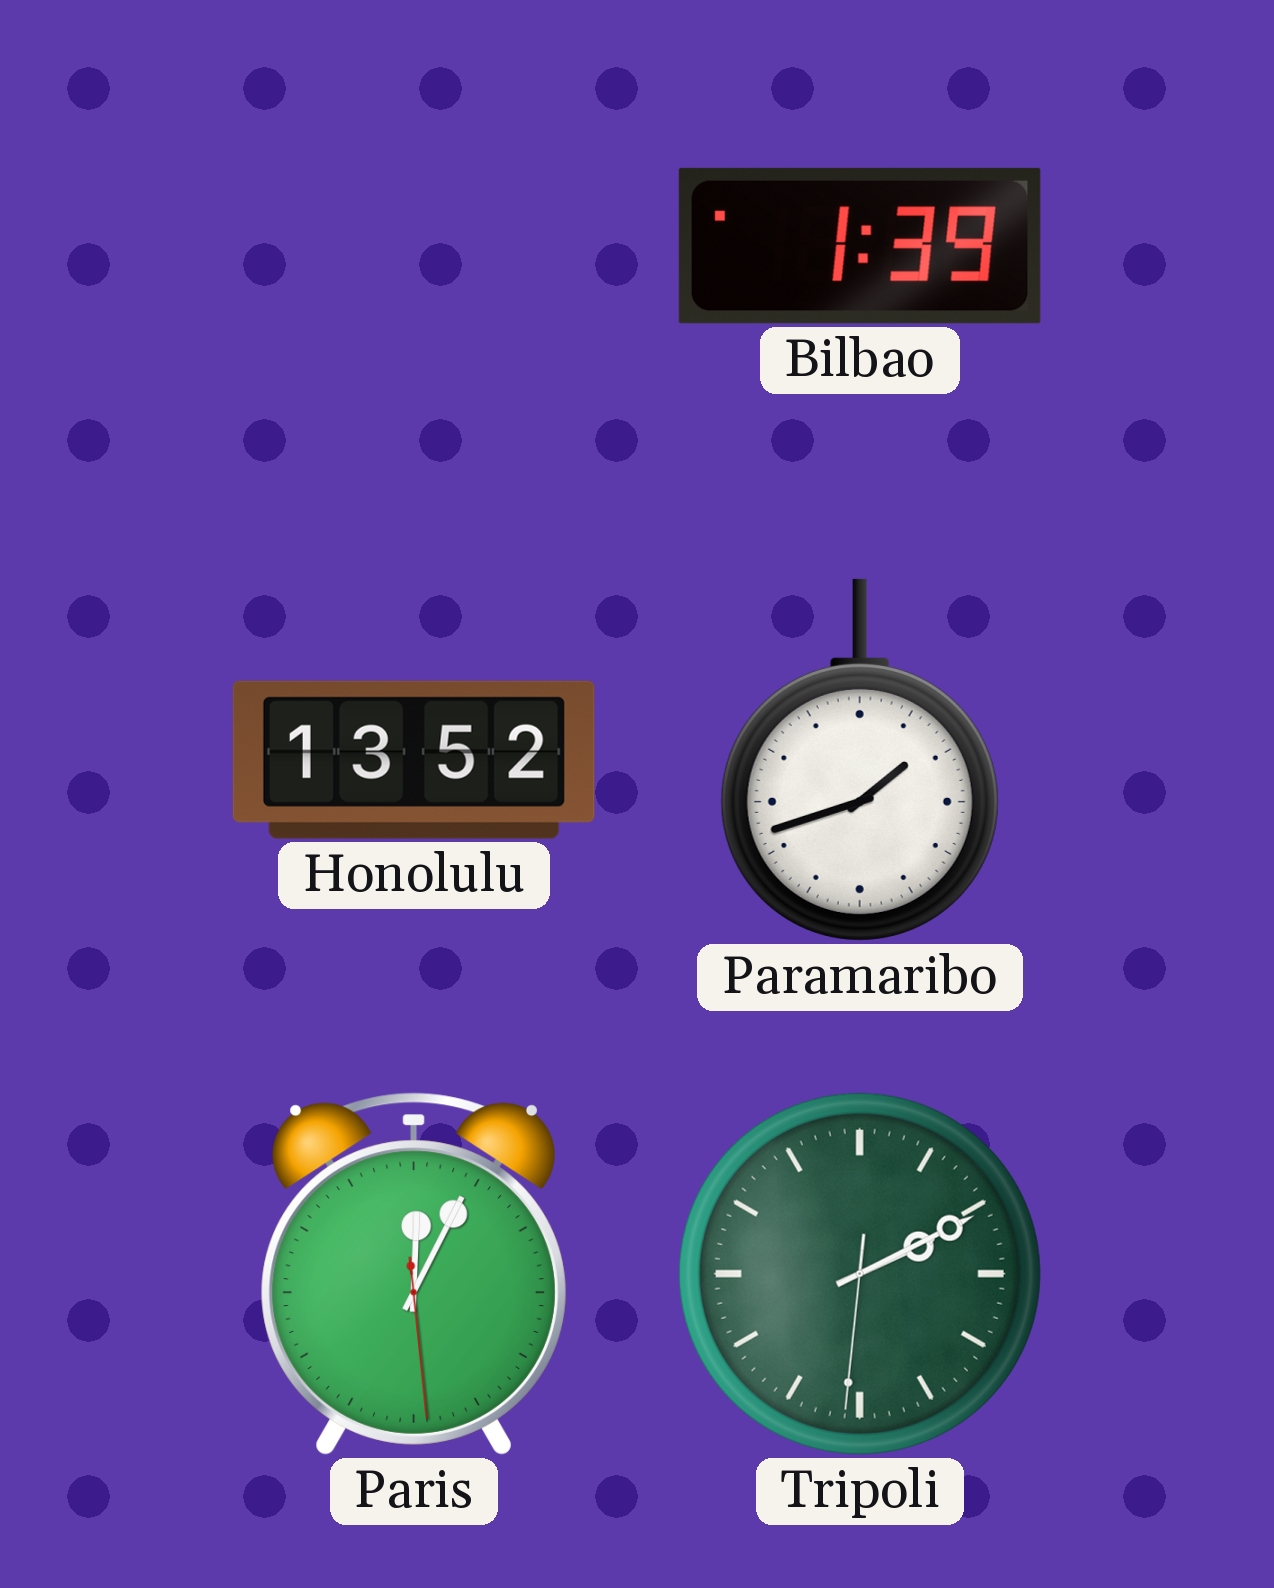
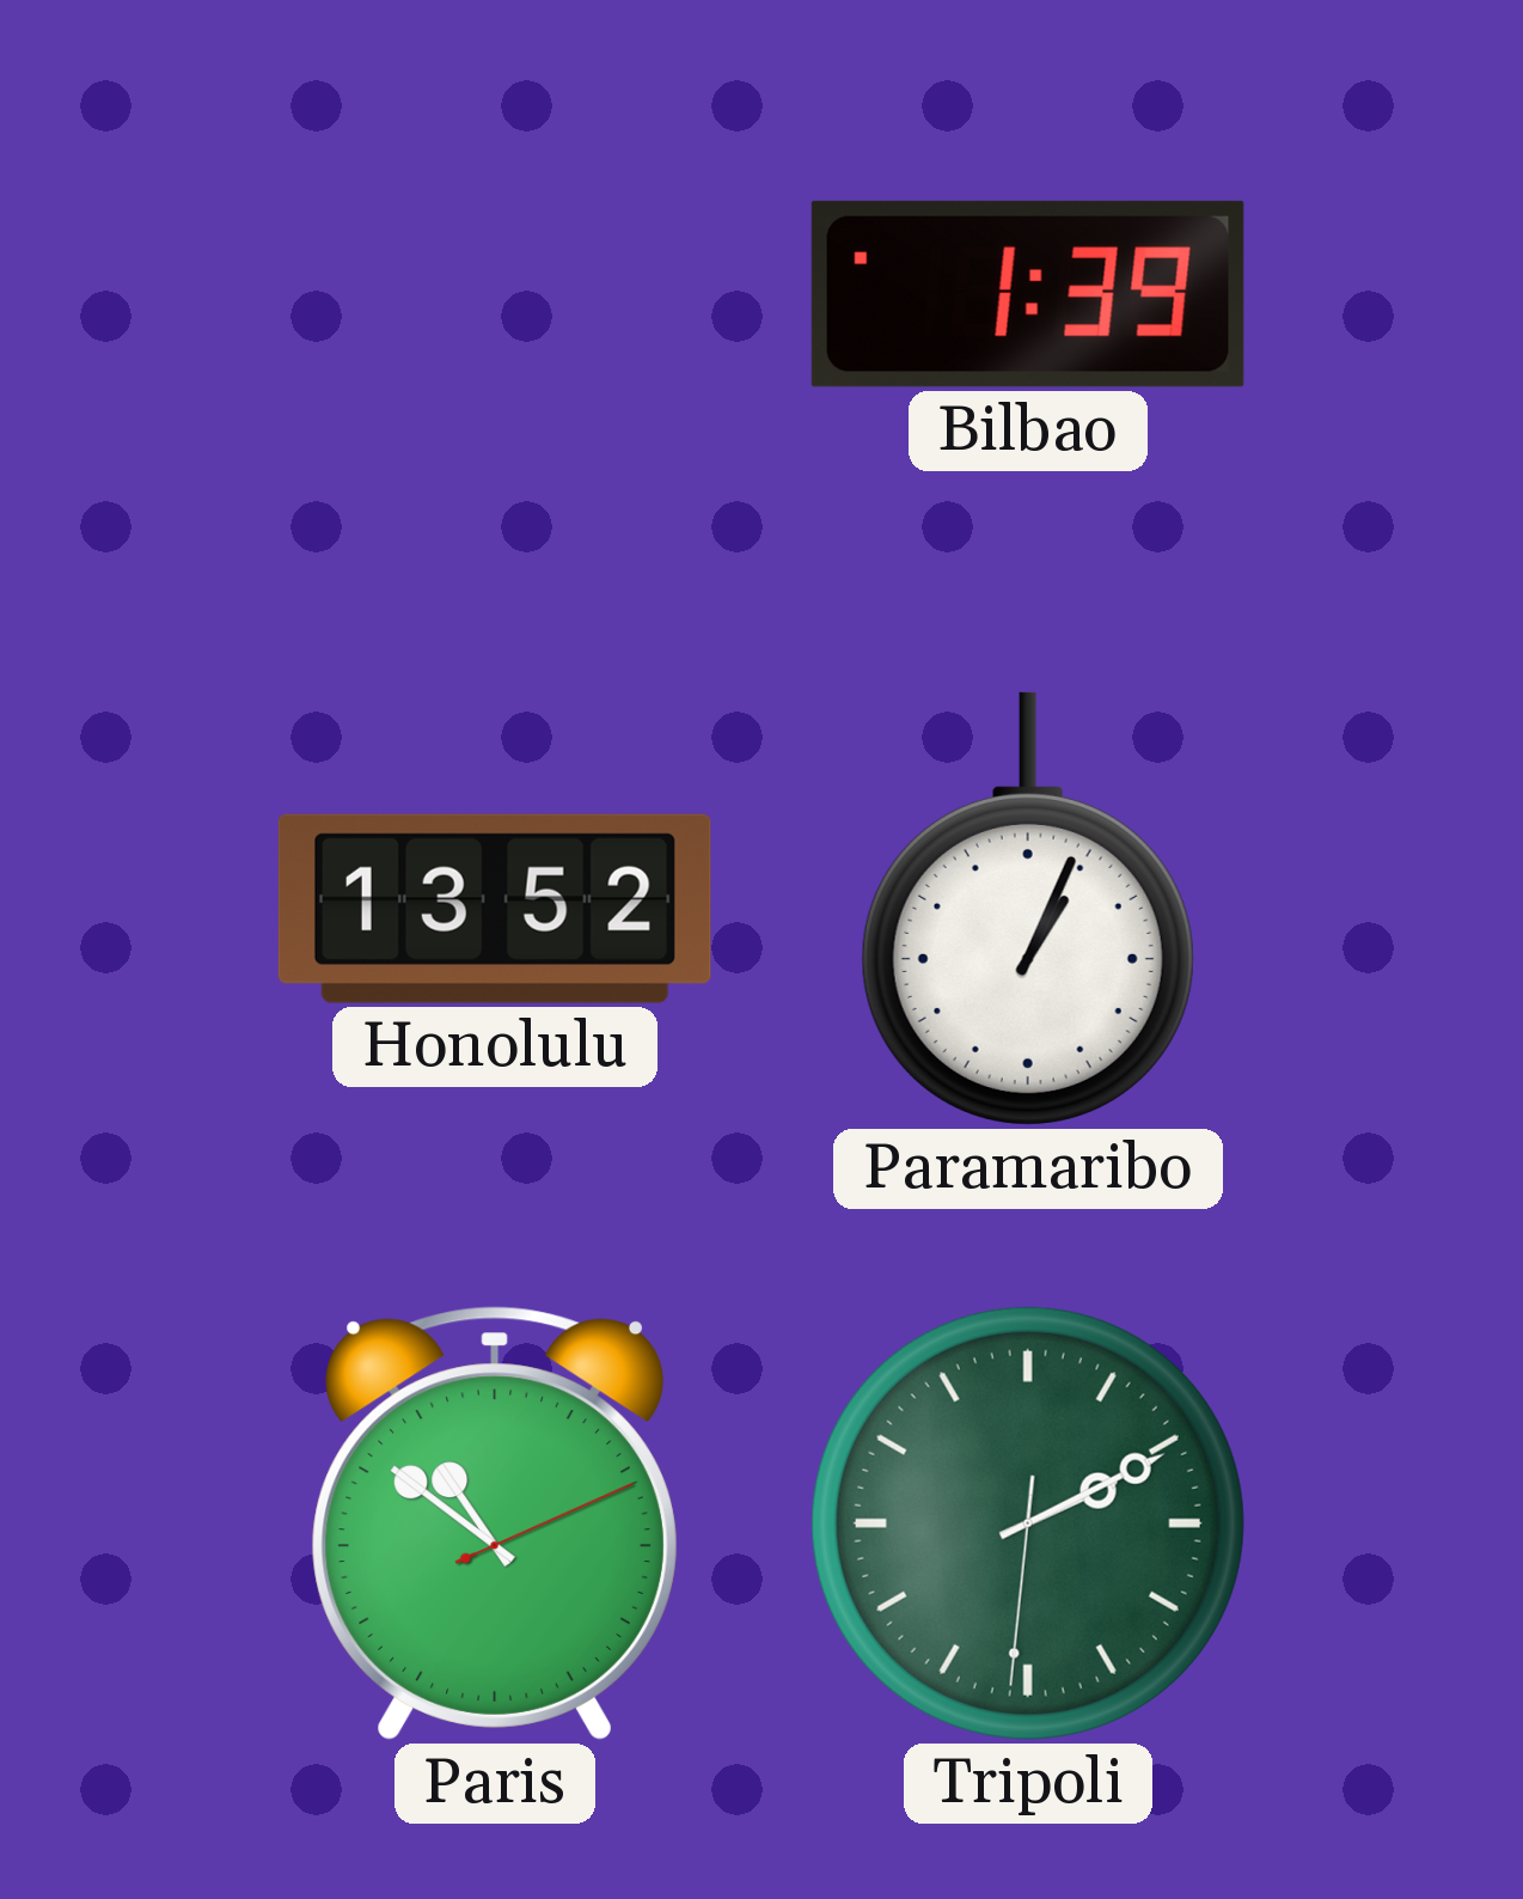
Paramaribo: 1:42 -> 1:04 (1028, 909)
Paris: 12:04 -> 10:51 (495, 1524)
